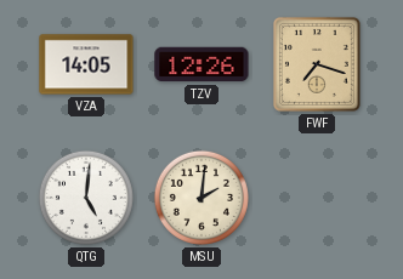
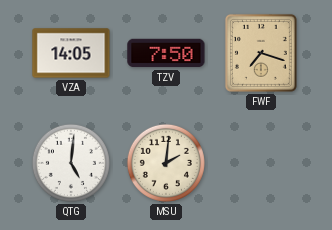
TZV: 12:26 -> 7:50 (166, 53)
